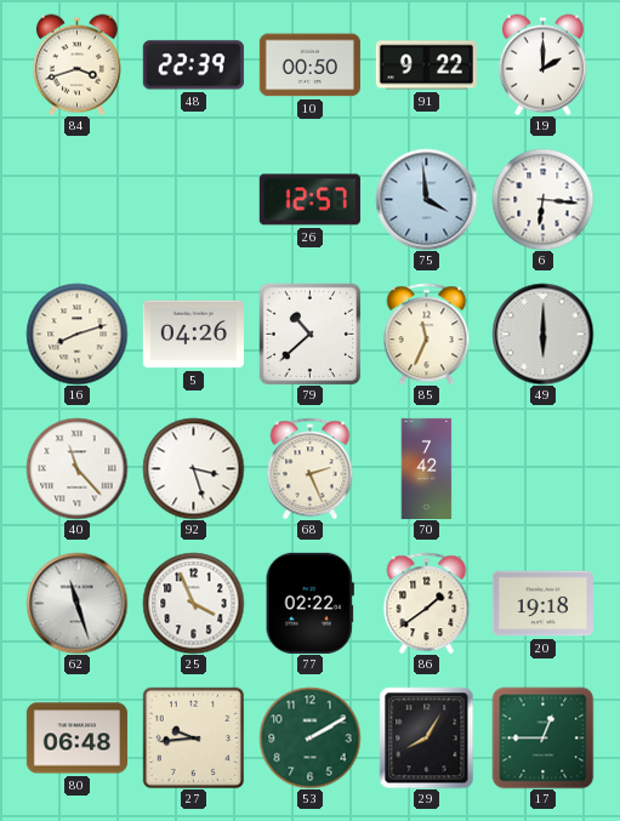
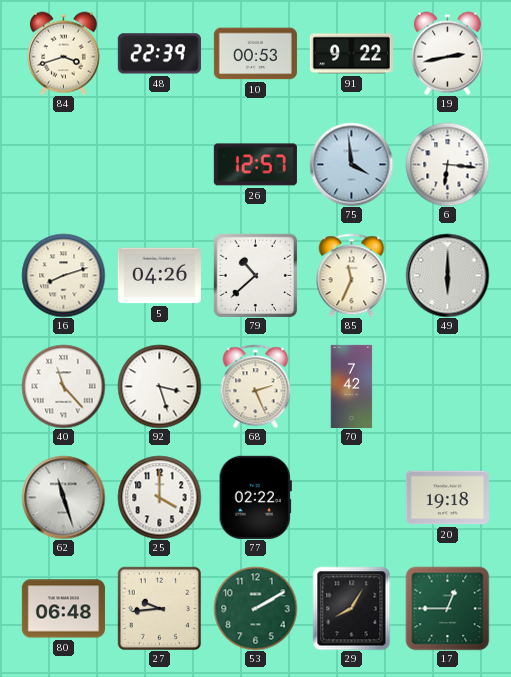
10: 00:50 -> 00:53 (255, 54)
19: 2:00 -> 2:43 (447, 53)
25: 3:56 -> 4:00 (159, 497)
86: 1:39 -> none (427, 603)
